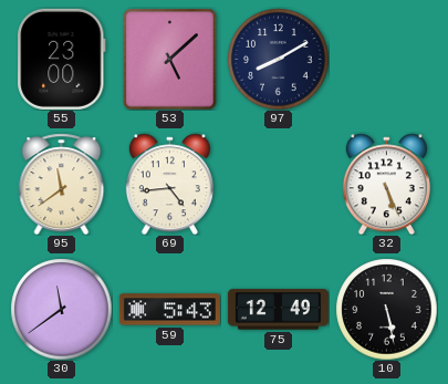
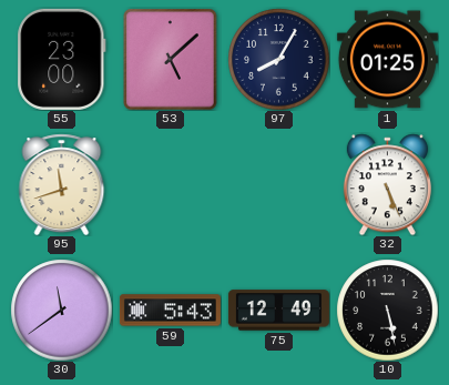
97: 8:10 -> 8:05 (278, 59)
1: none -> 01:25 (387, 60)
95: 11:39 -> 11:42 (62, 184)
69: 4:44 -> none (169, 184)
